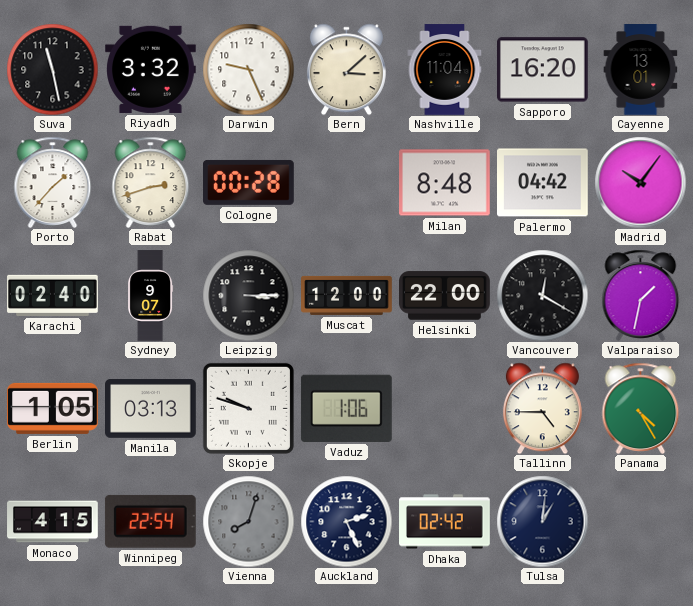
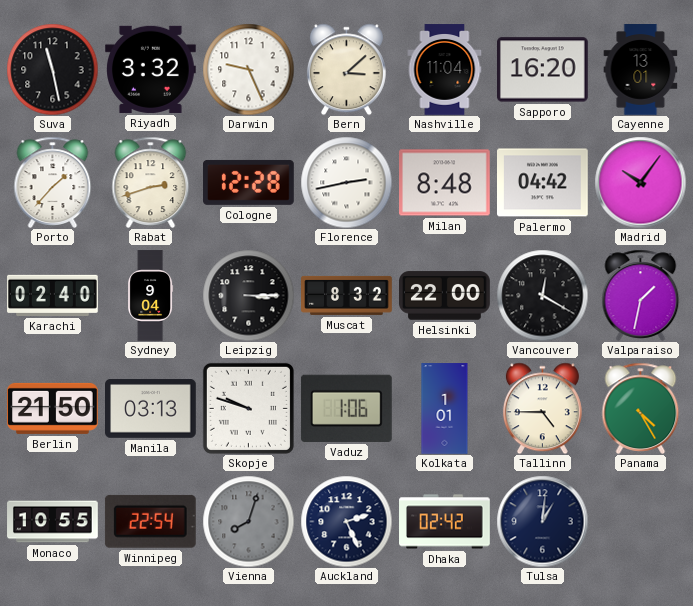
Cologne: 00:28 -> 12:28 (249, 182)
Florence: none -> 2:43 (346, 182)
Sydney: 9:07 -> 9:04 (151, 296)
Muscat: 12:00 -> 8:32 (347, 295)
Berlin: 1:05 -> 21:50 (53, 408)
Kolkata: none -> 1:01 (445, 409)
Monaco: 4:15 -> 10:55 (53, 522)
